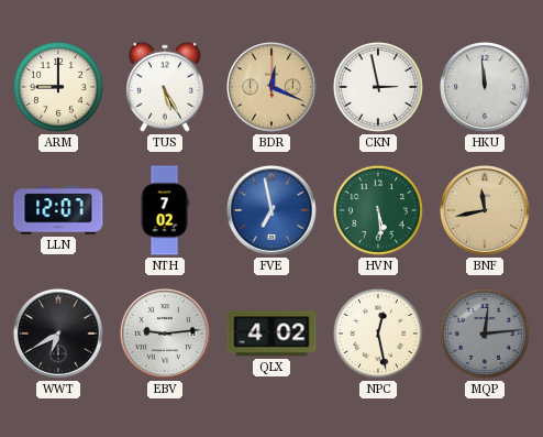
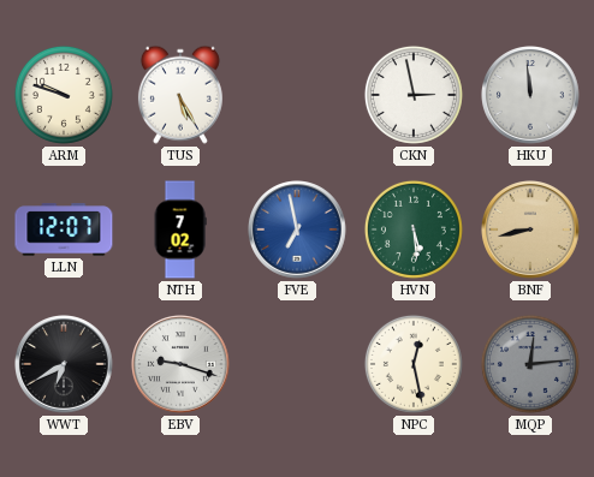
ARM: 9:00 -> 9:48 (64, 95)
BDR: 12:19 -> none (273, 88)
BNF: 11:43 -> 8:43 (531, 231)
EBV: 9:14 -> 9:18 (182, 365)
QLX: 4:02 -> none (271, 334)
